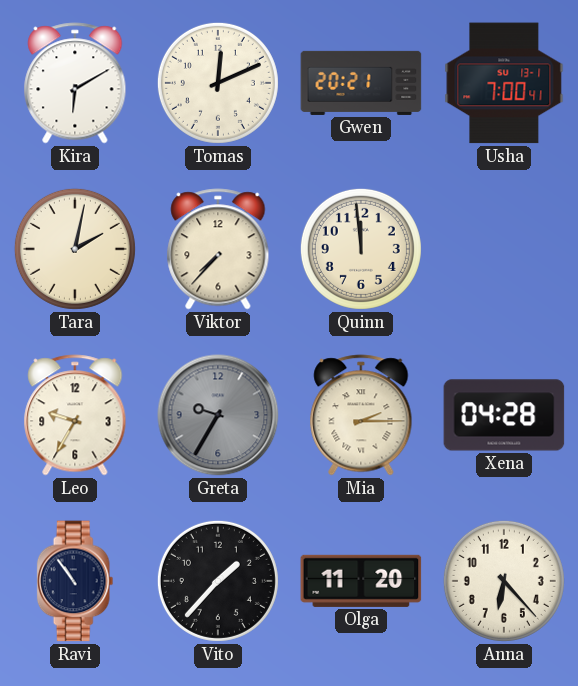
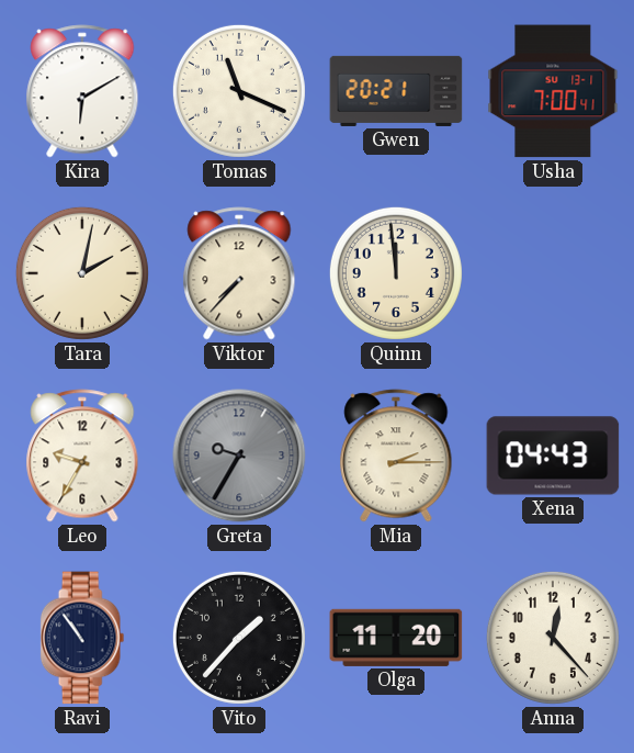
Tomas: 12:11 -> 11:19 (239, 91)
Xena: 04:28 -> 04:43 (553, 456)
Anna: 6:23 -> 12:23 (553, 638)
